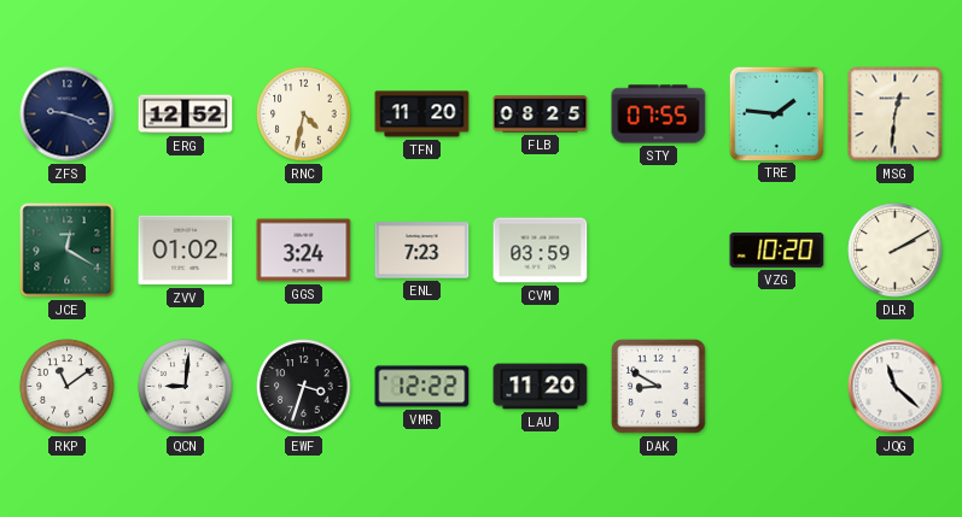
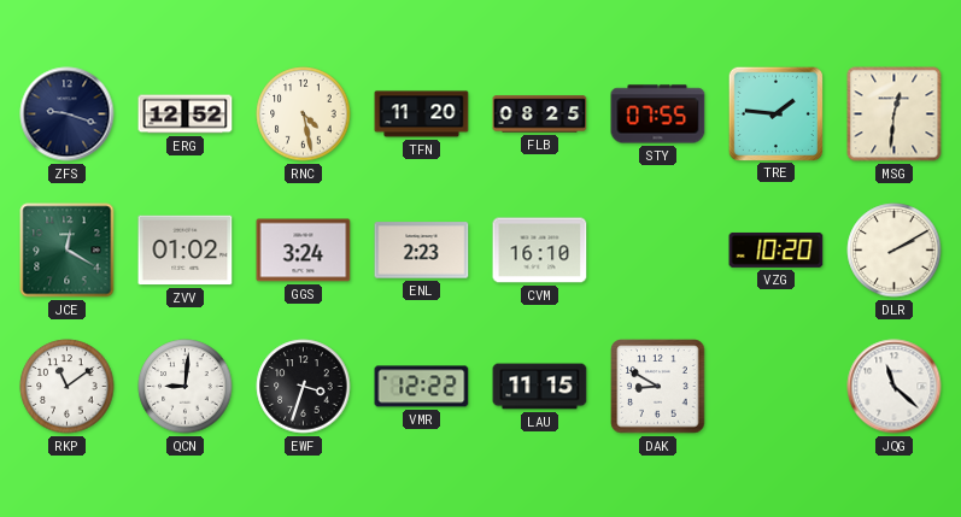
RNC: 4:32 -> 4:28 (304, 114)
ENL: 7:23 -> 2:23 (422, 251)
CVM: 03:59 -> 16:10 (540, 251)
LAU: 11:20 -> 11:15 (540, 387)
